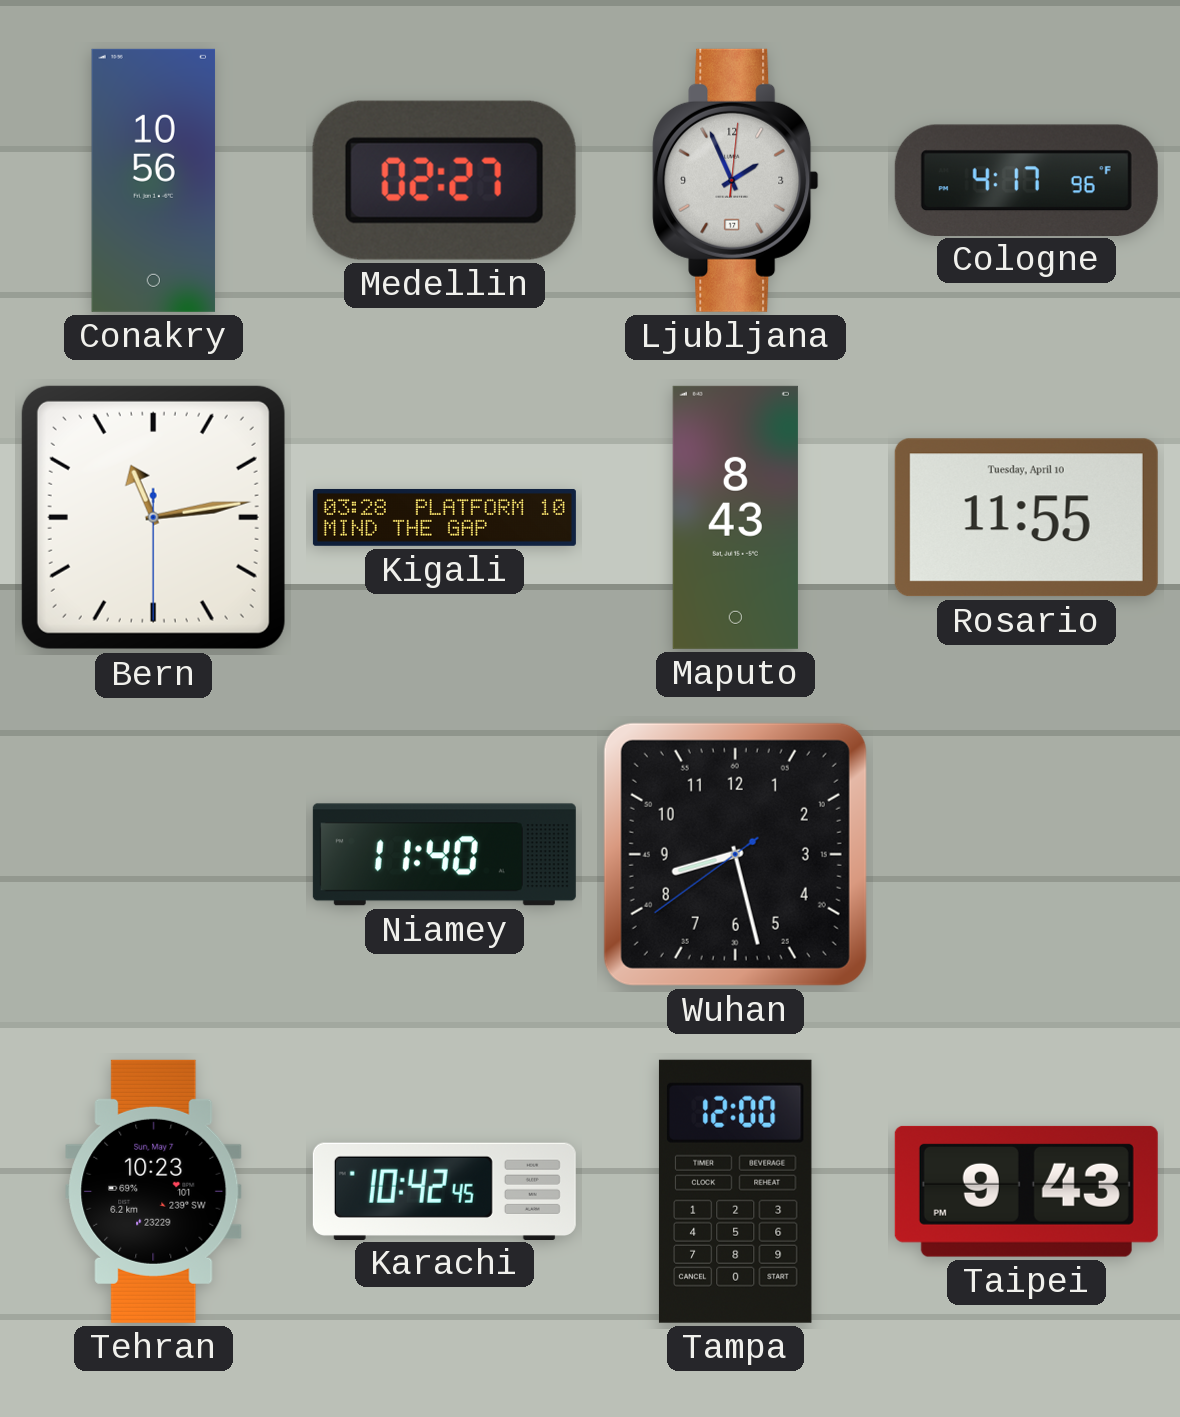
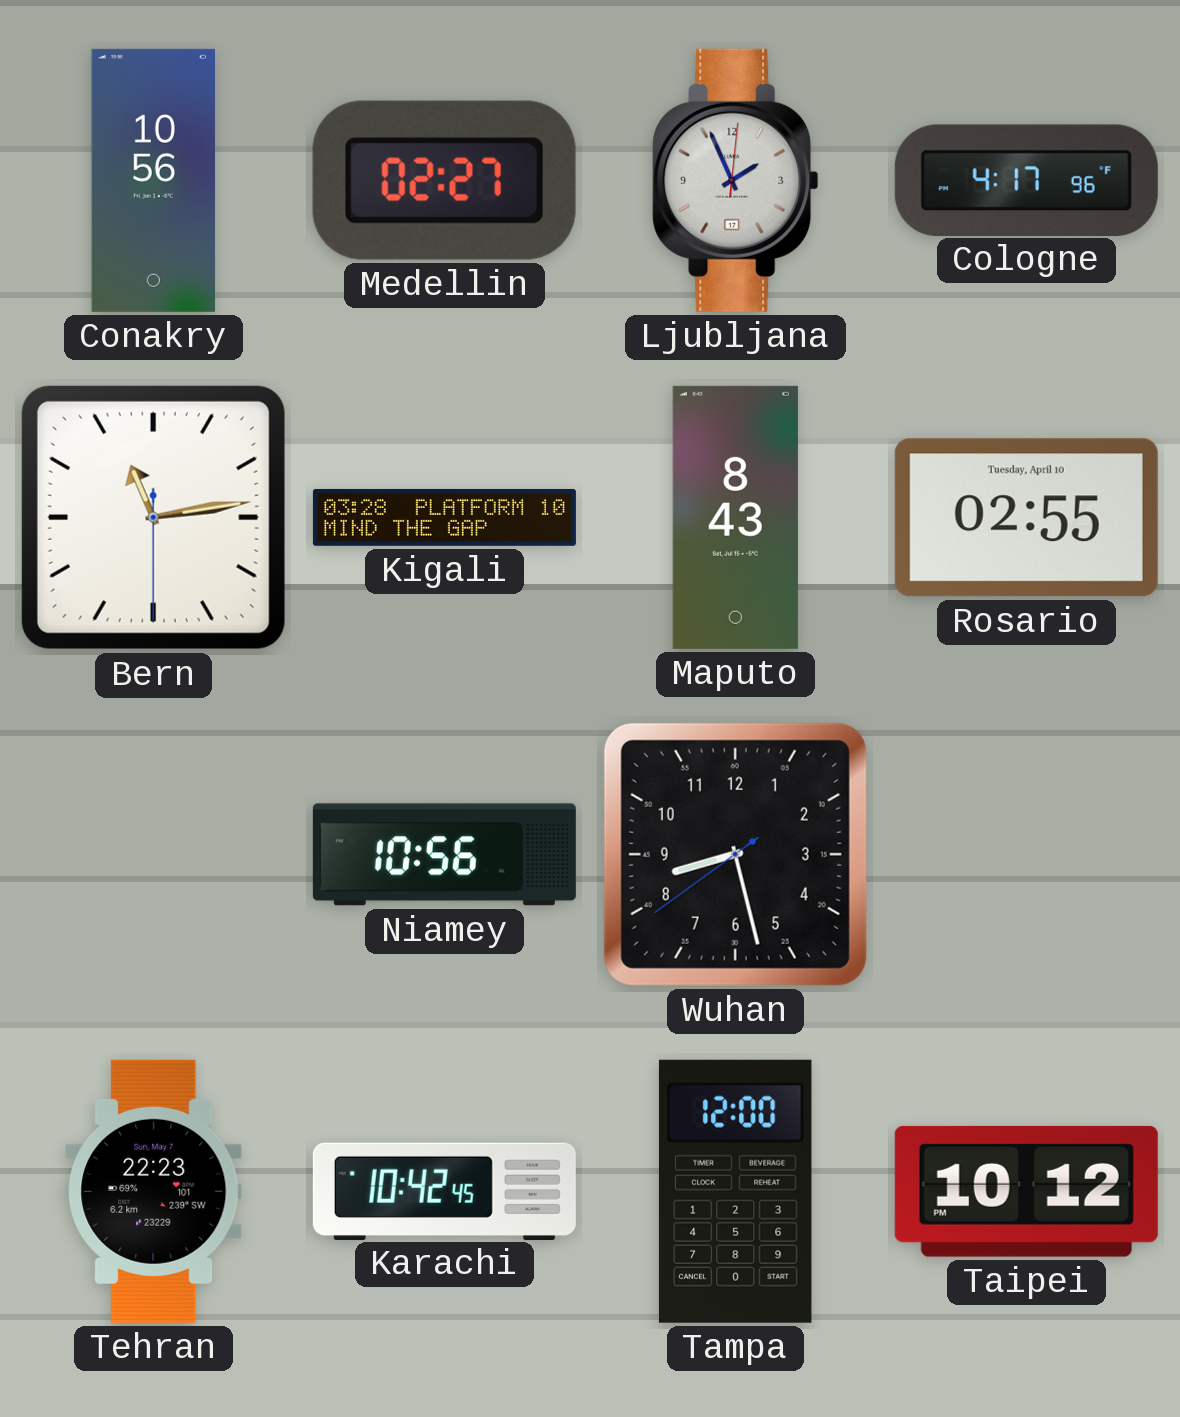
Rosario: 11:55 -> 02:55 (1026, 518)
Niamey: 11:40 -> 10:56 (444, 855)
Tehran: 10:23 -> 22:23 (154, 1191)
Taipei: 9:43 -> 10:12 (1026, 1191)
